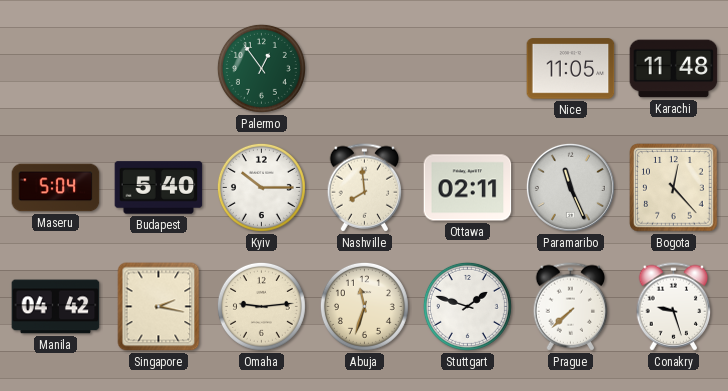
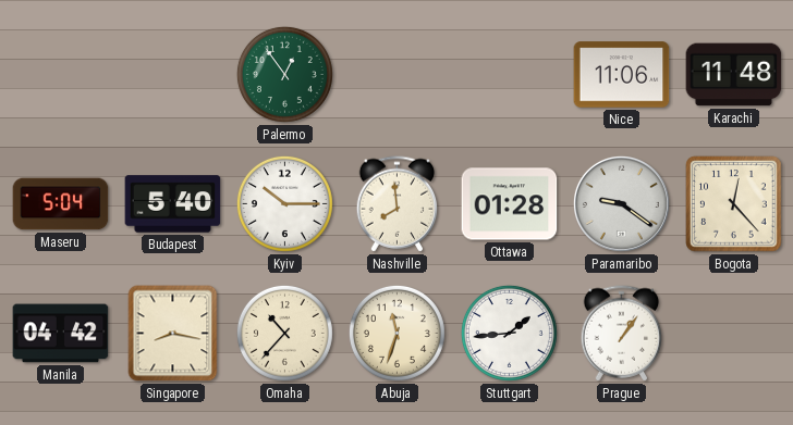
Nice: 11:05 -> 11:06 (622, 75)
Ottawa: 02:11 -> 01:28 (510, 204)
Paramaribo: 11:26 -> 9:21 (621, 203)
Singapore: 2:17 -> 8:17 (173, 334)
Omaha: 9:14 -> 10:37 (284, 333)
Stuttgart: 1:48 -> 1:44 (509, 333)
Prague: 7:38 -> 1:06 (622, 334)
Conakry: 9:27 -> none (674, 307)
